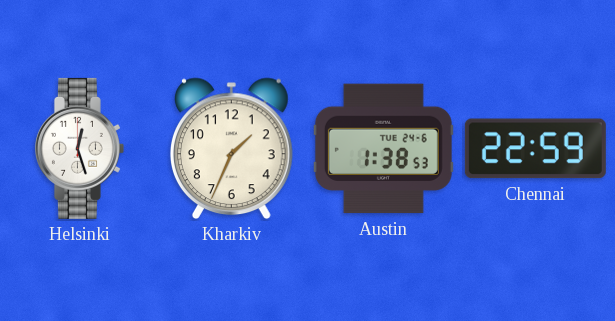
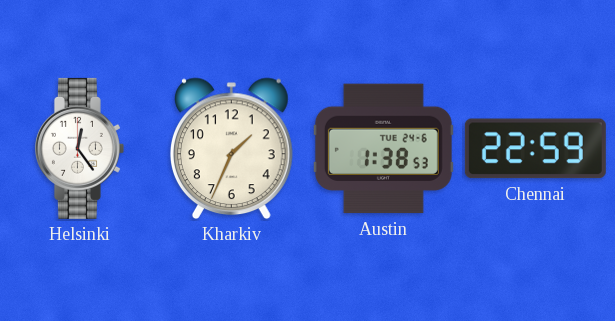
Helsinki: 12:27 -> 12:24 (79, 148)
